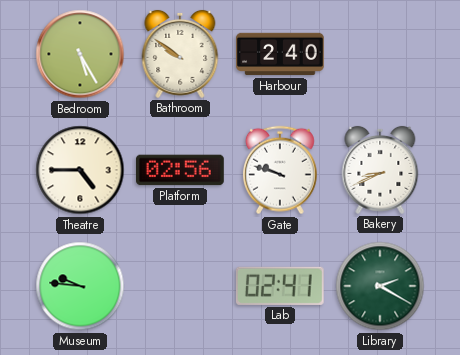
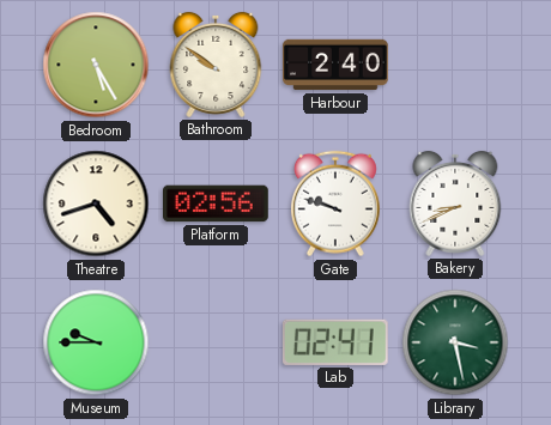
Theatre: 4:45 -> 4:42 (96, 204)
Museum: 9:46 -> 9:45 (96, 342)
Library: 2:20 -> 3:28 (455, 342)
